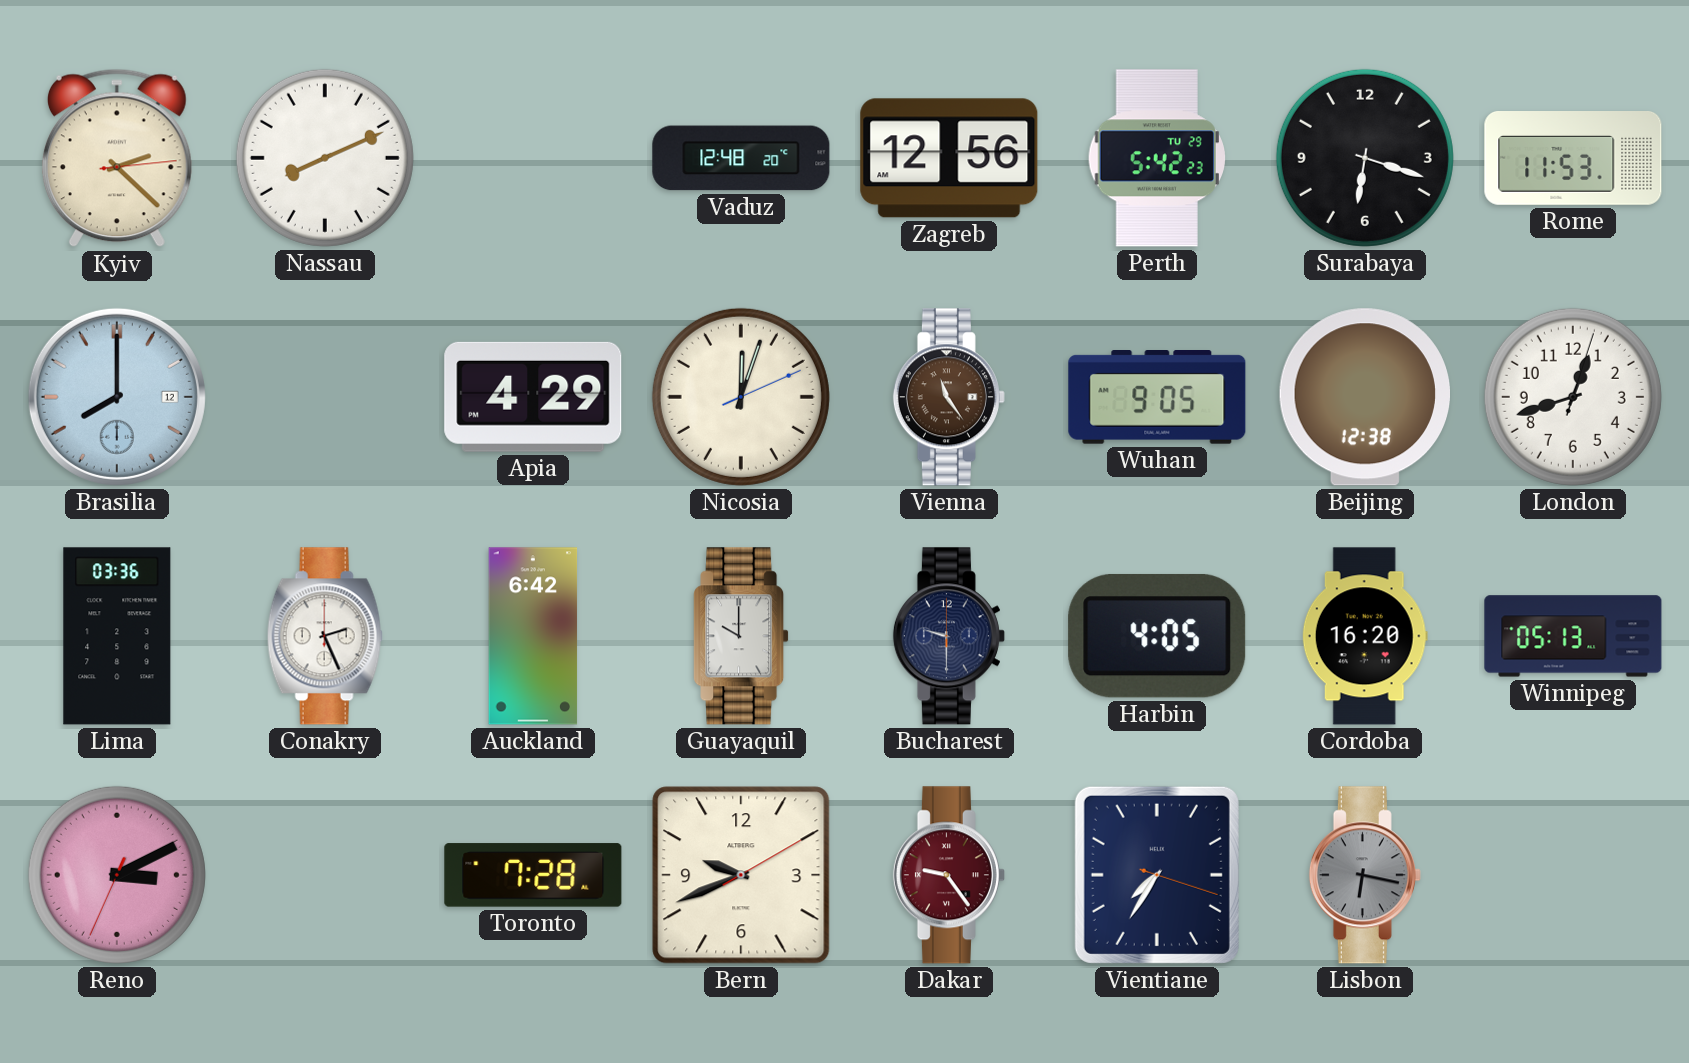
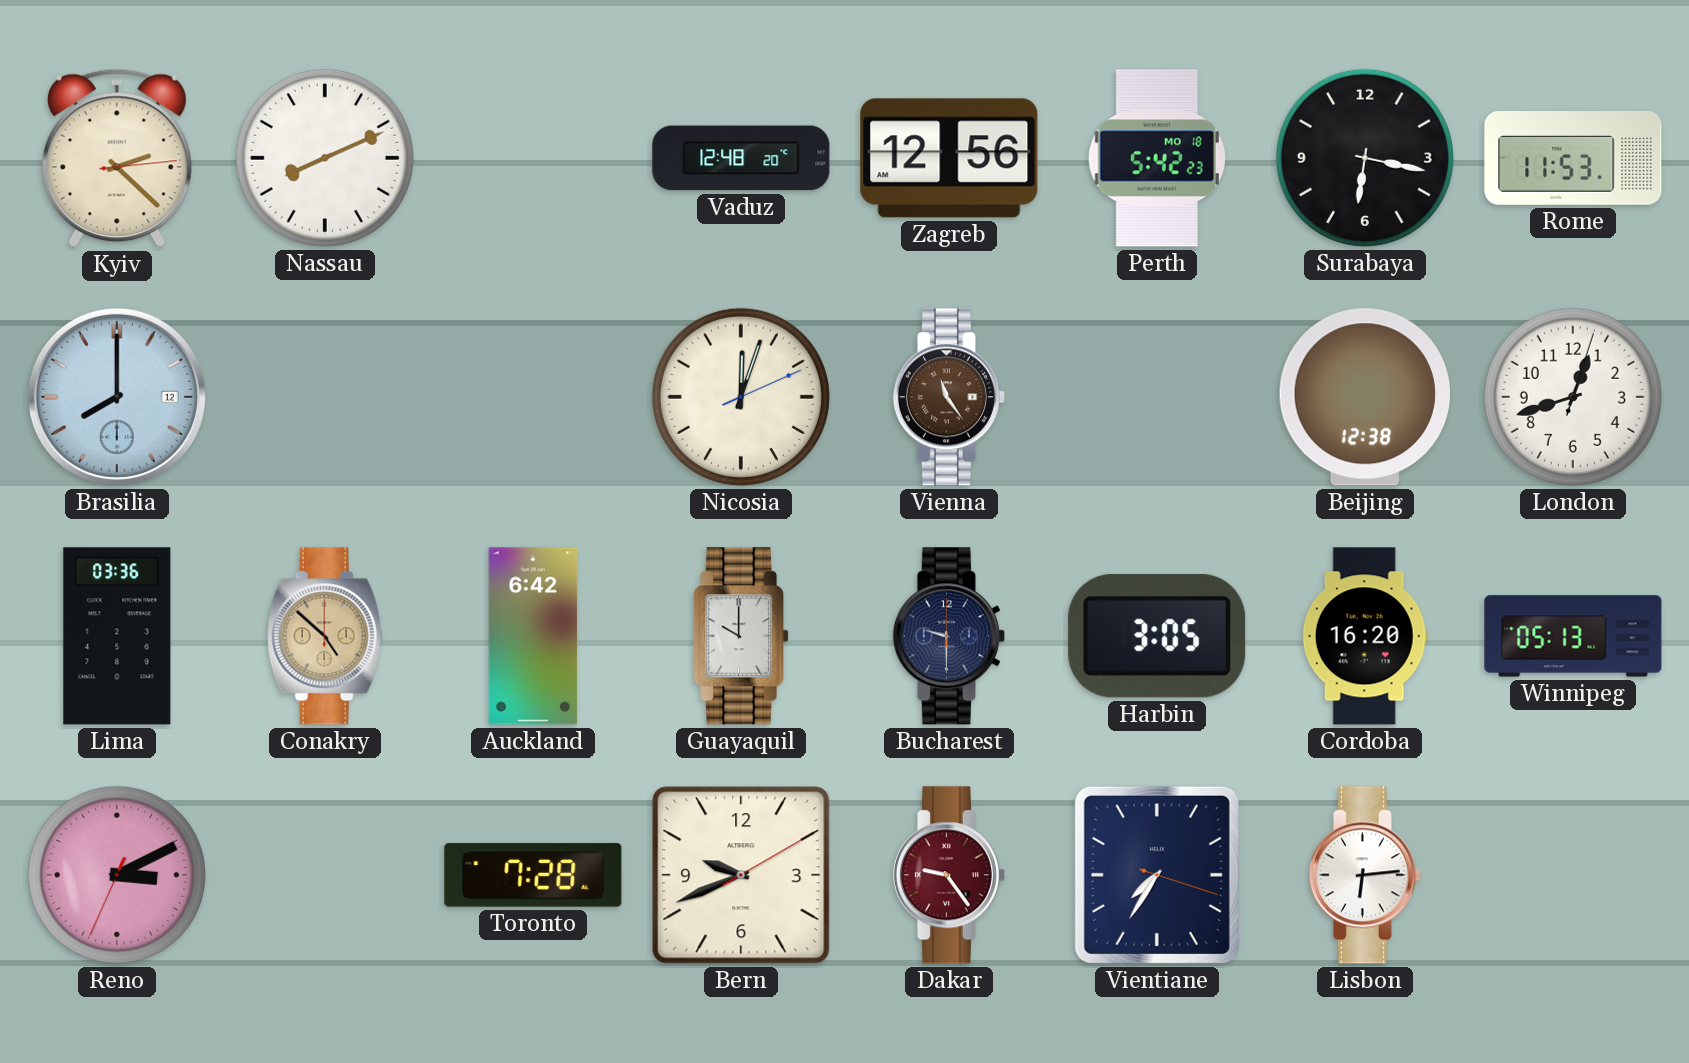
Perth date: TU 29 -> MO 18 (1157, 158)
Surabaya: 6:18 -> 6:17 (1365, 158)
Apia: 4:29 -> none (533, 397)
Wuhan: 9:05 -> none (1157, 398)
Conakry: 2:26 -> 4:52 (325, 636)
Conakry dial: white -> champagne (325, 636)
Harbin: 4:05 -> 3:05 (1157, 636)
Lisbon: 6:17 -> 6:14 (1365, 875)
Lisbon dial: grey -> white (1365, 875)
